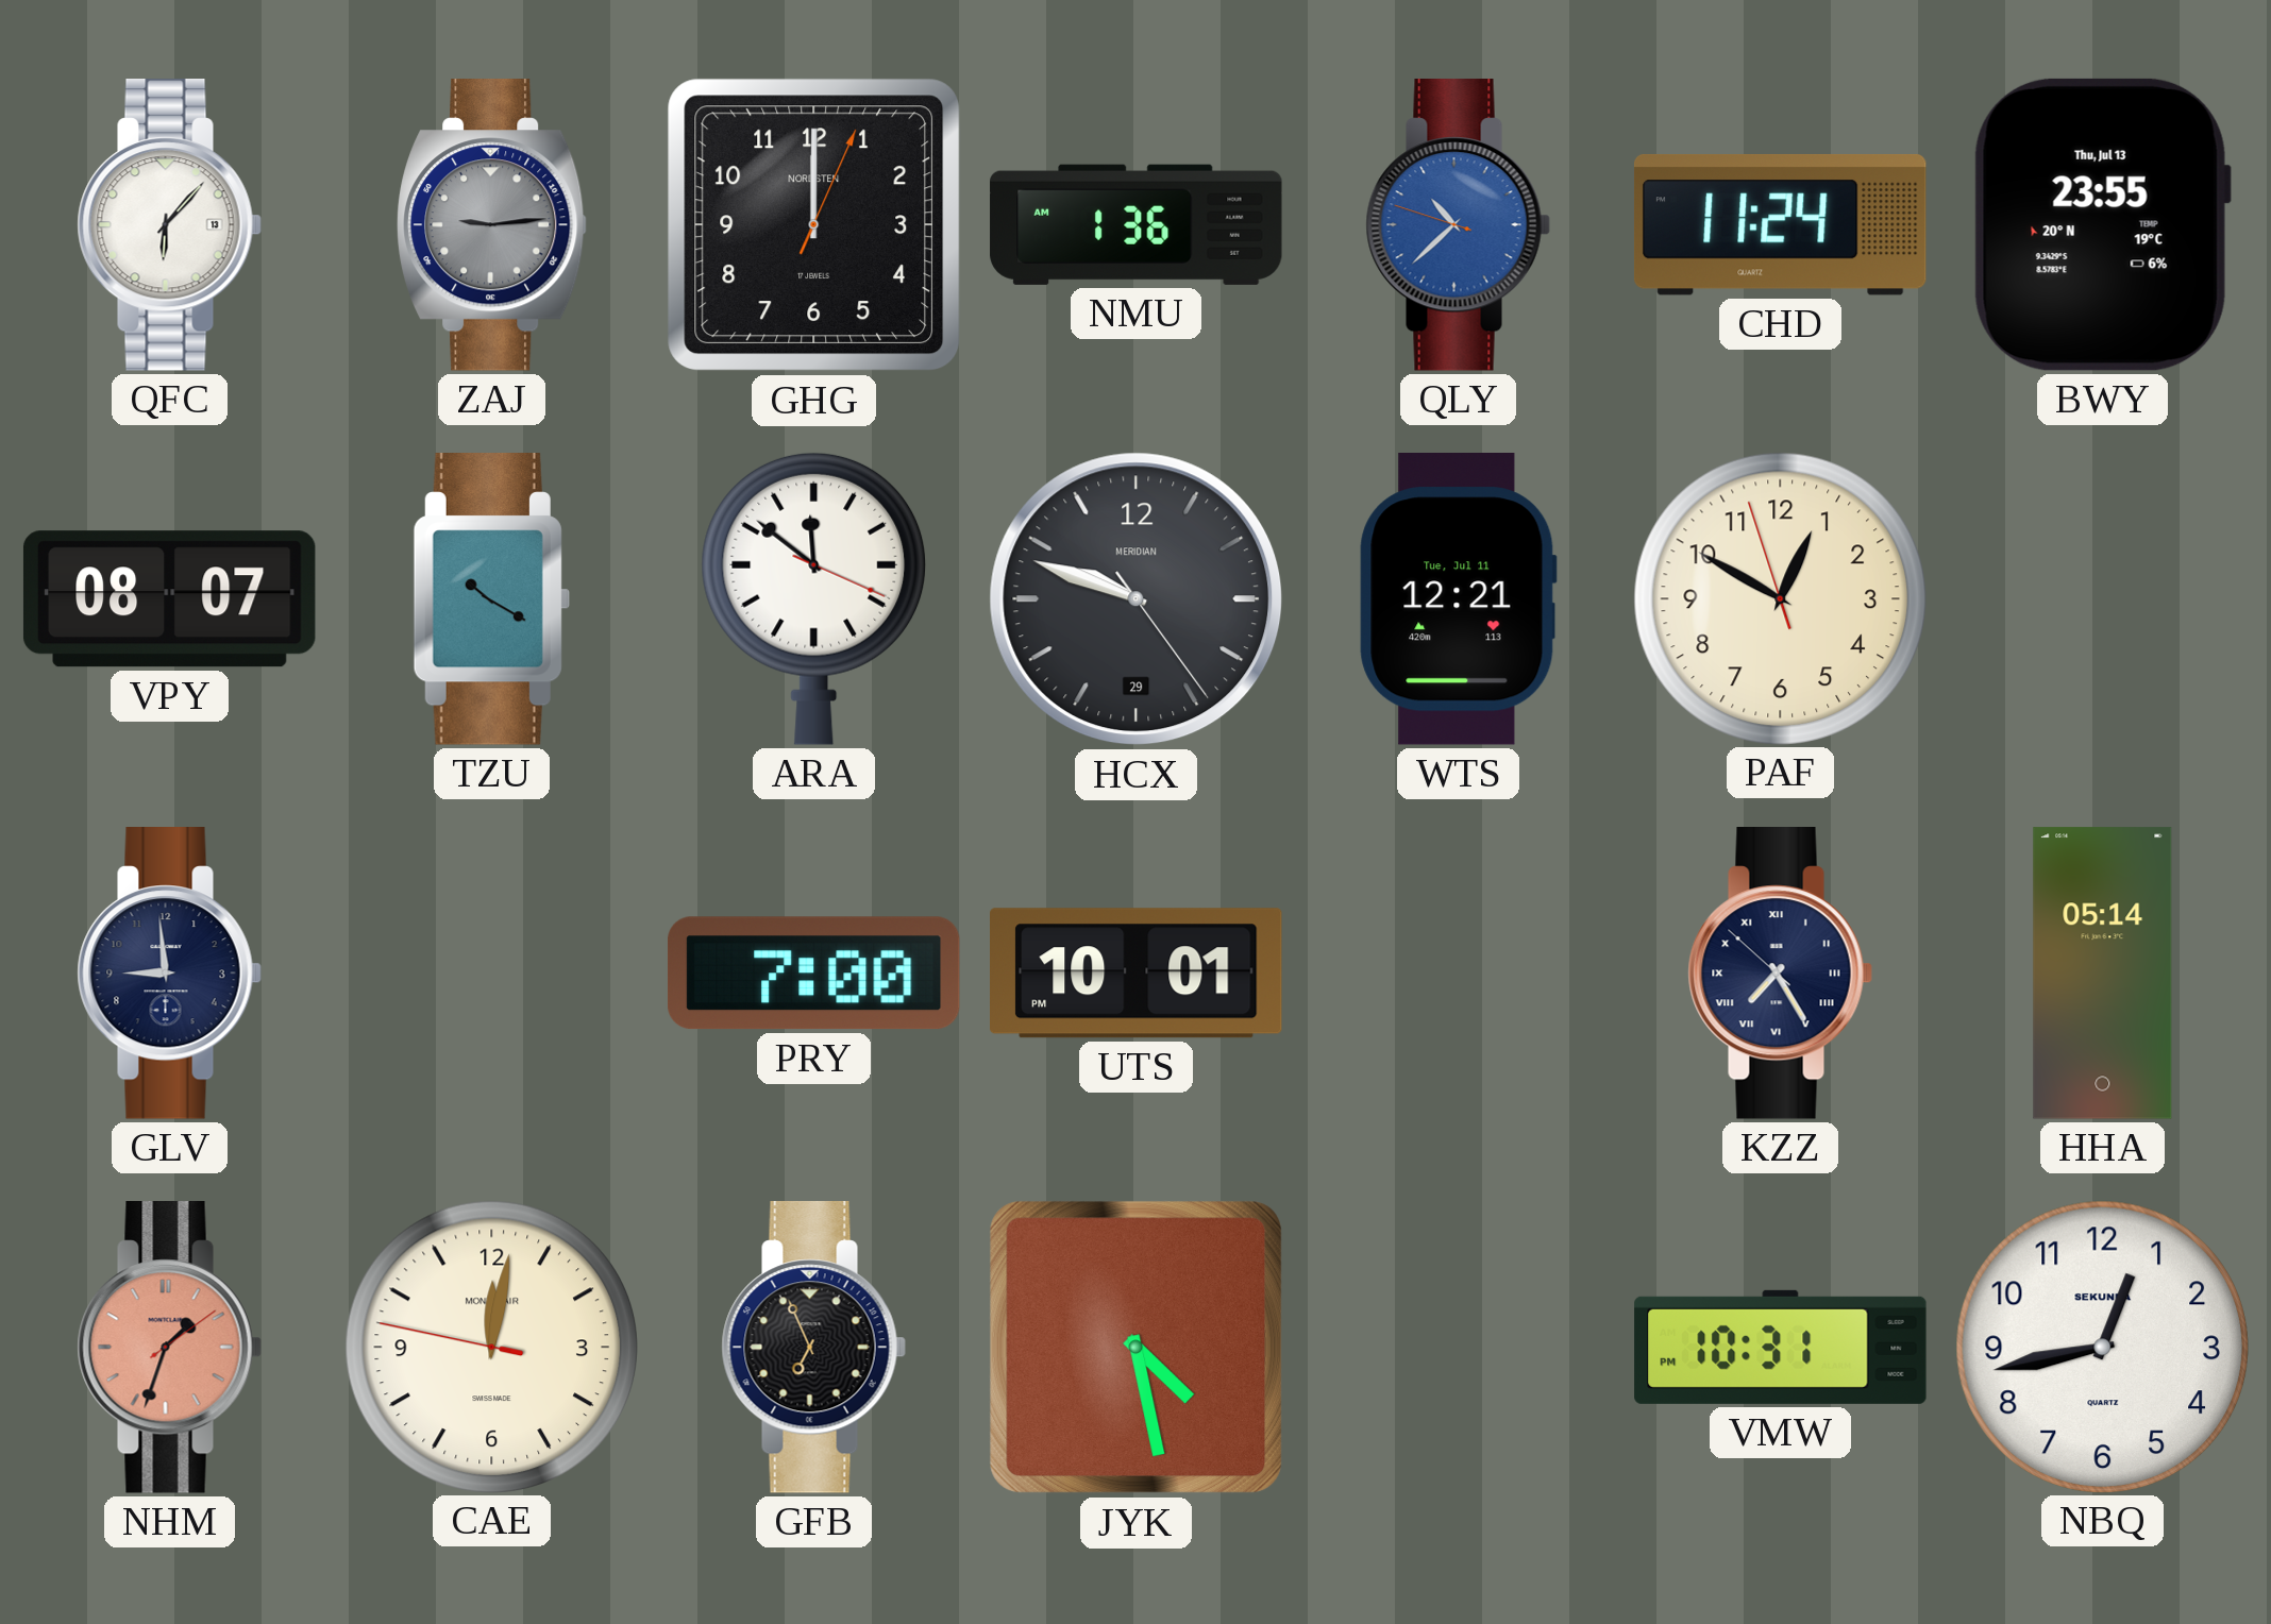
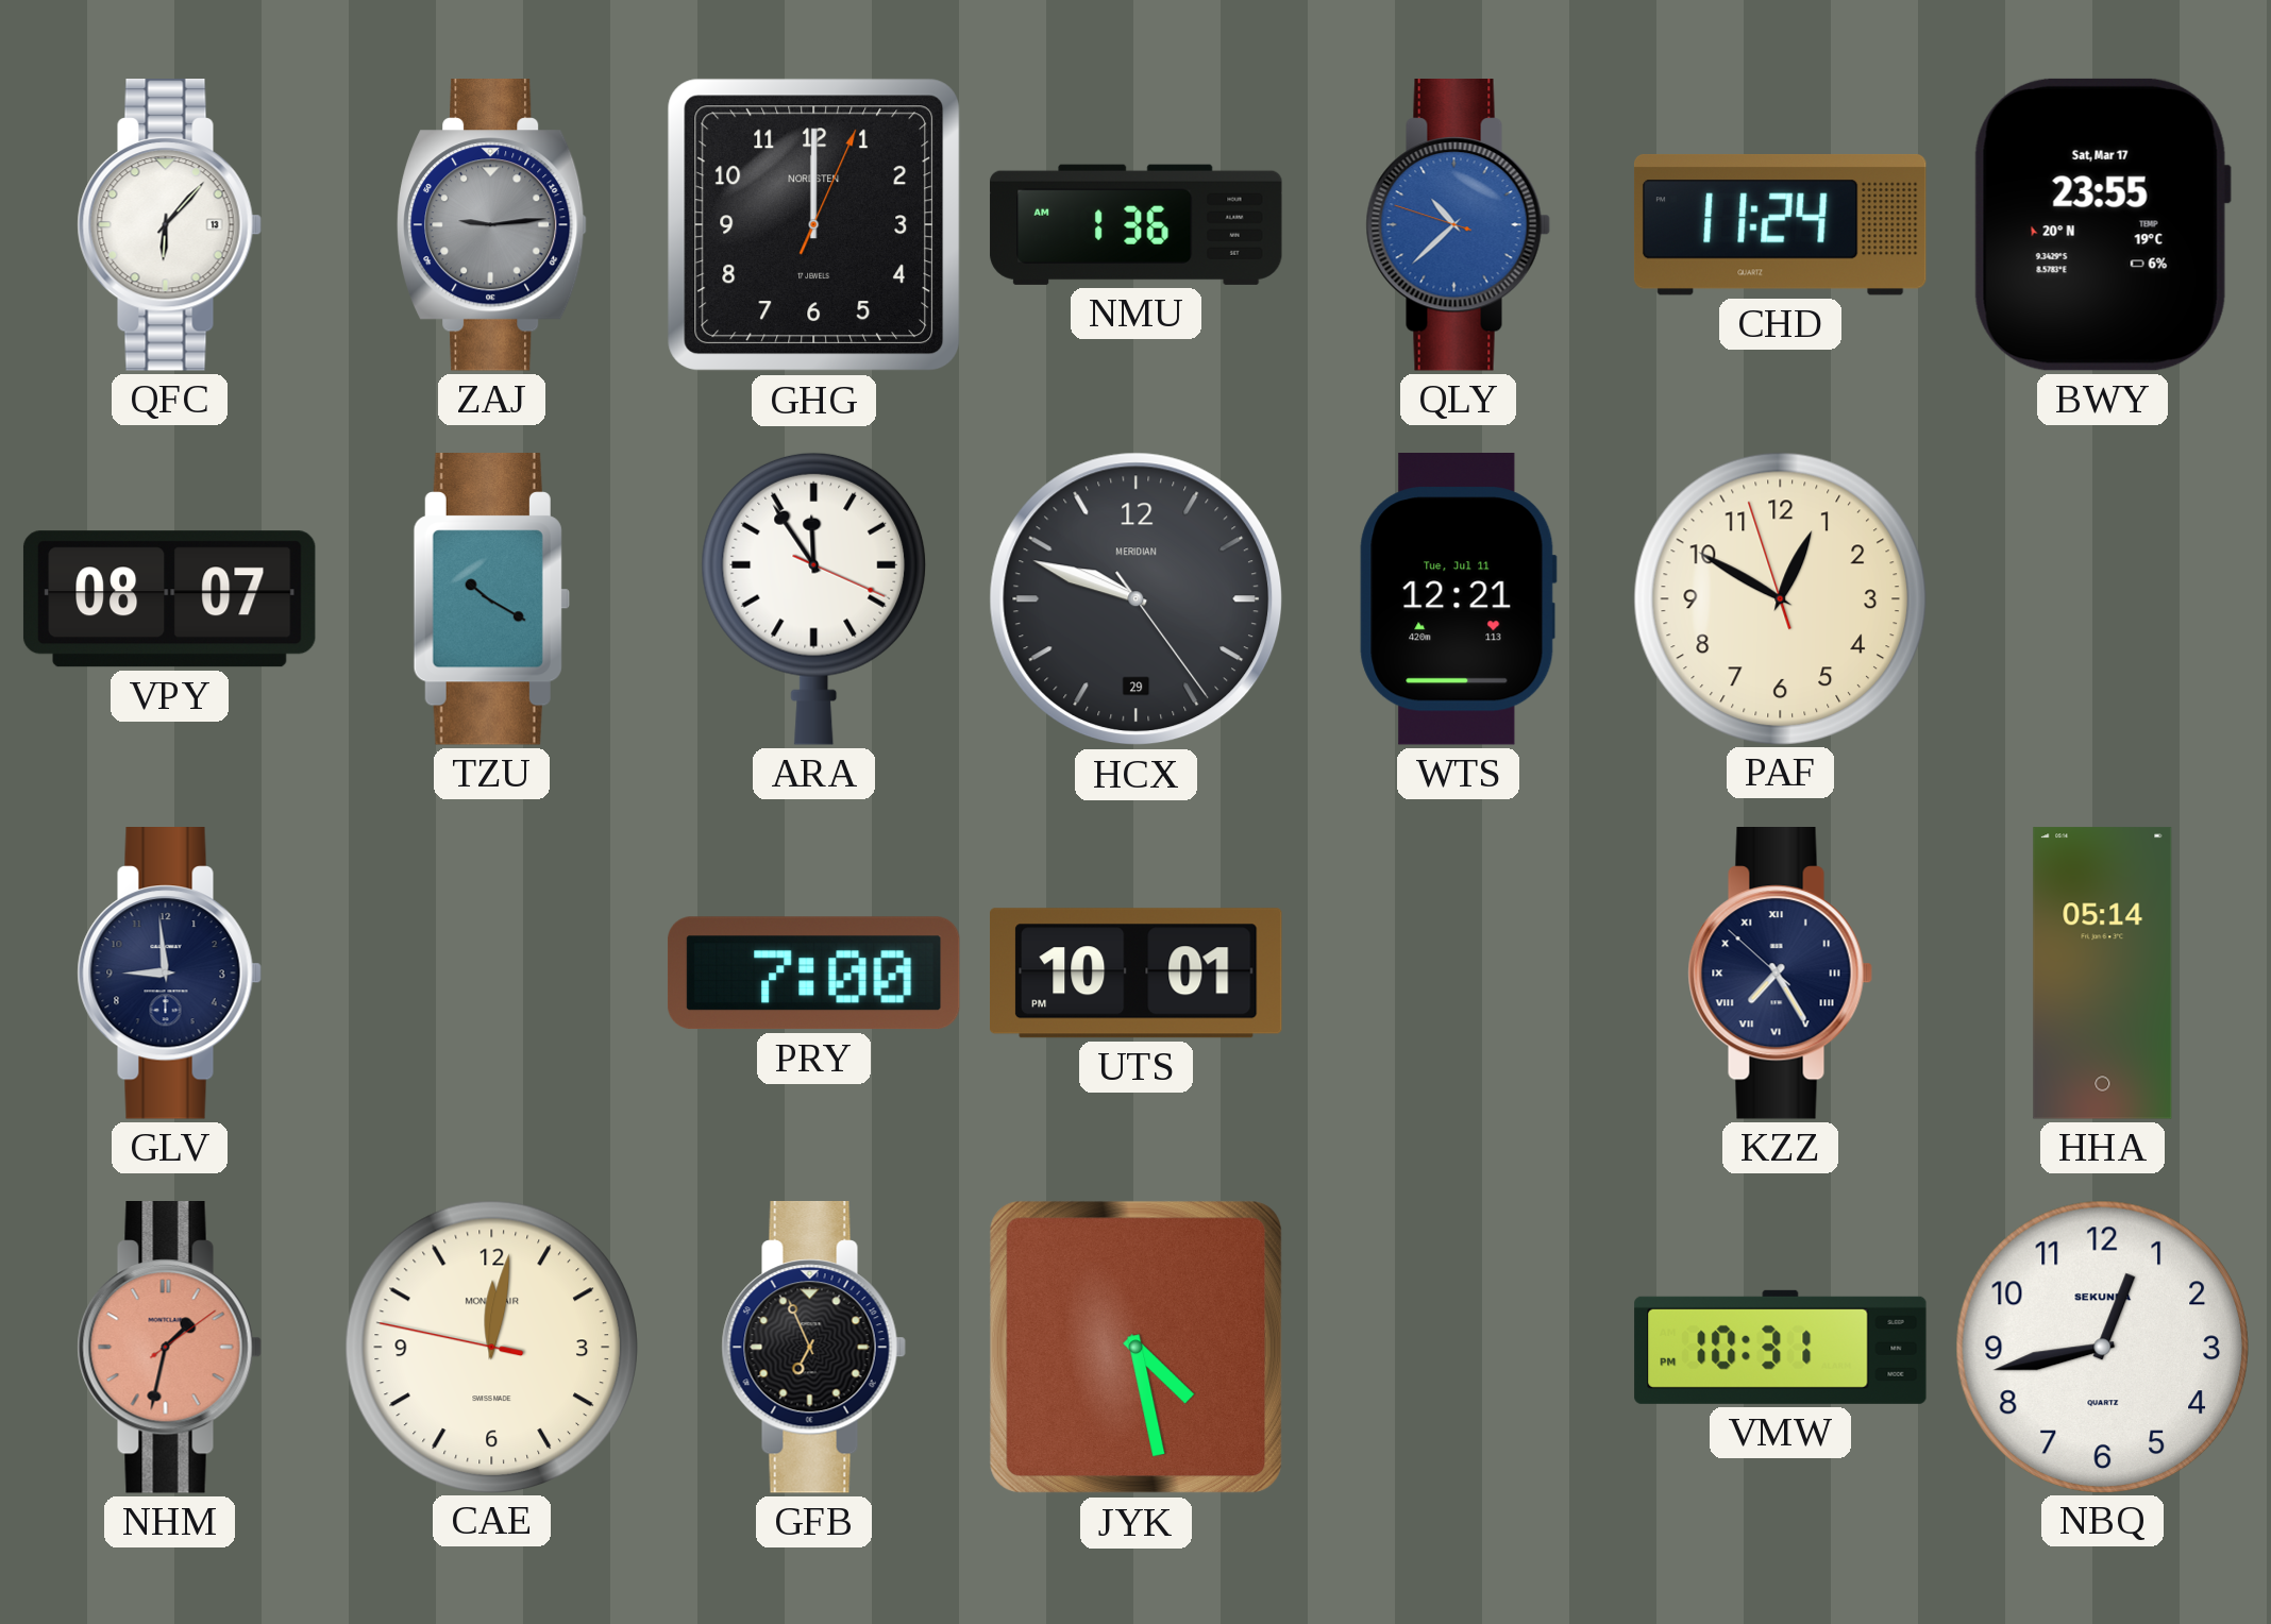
BWY date: Thu, Jul 13 -> Sat, Mar 17 (2102, 224)
ARA: 11:51 -> 11:54 (814, 598)
NHM: 1:33 -> 1:32 (169, 1348)
